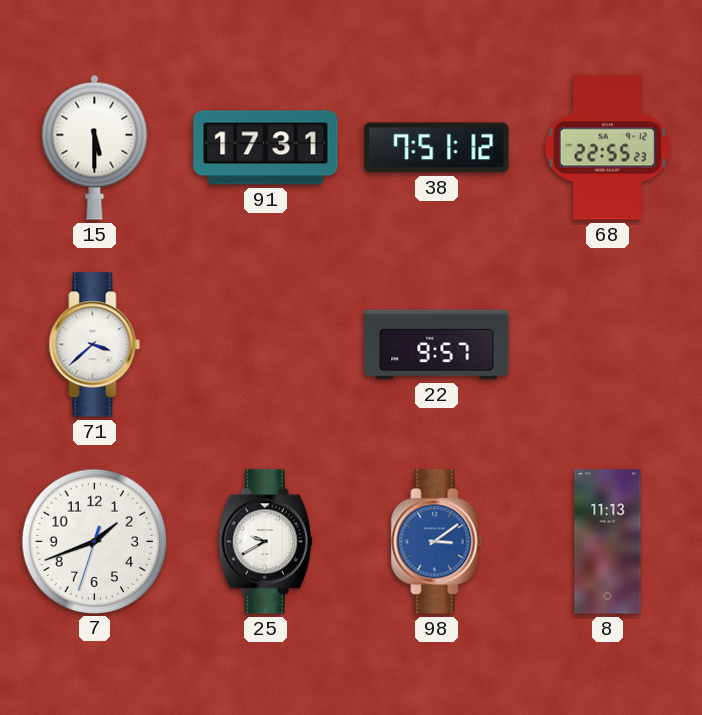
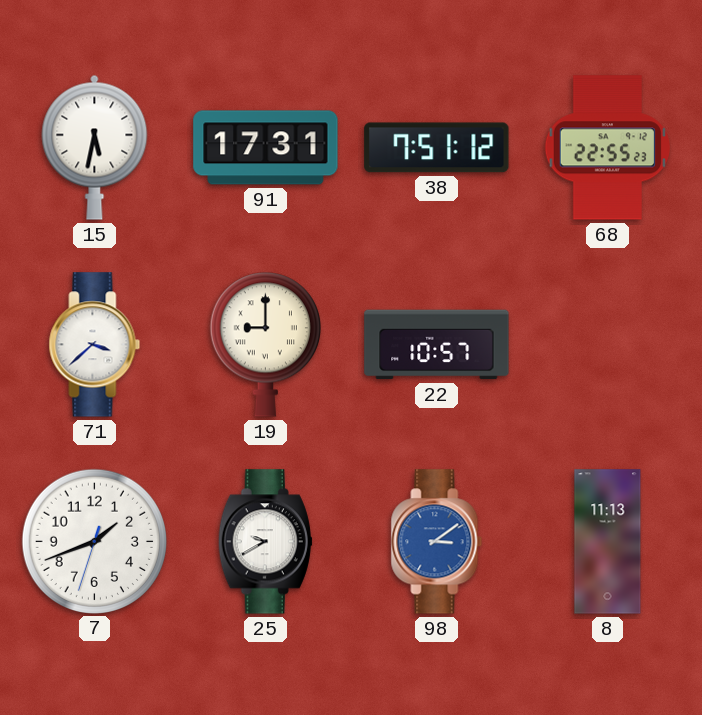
15: 5:30 -> 5:32 (95, 147)
19: none -> 9:00 (265, 344)
22: 9:57 -> 10:57 (437, 345)
